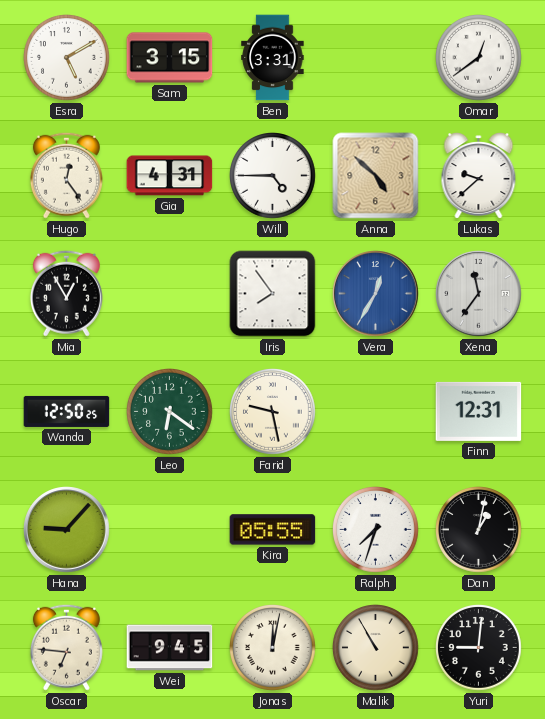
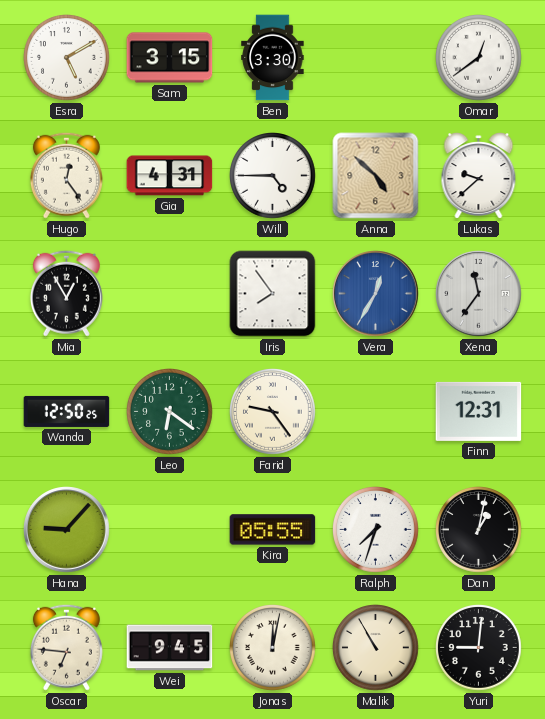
Ben: 3:31 -> 3:30 (273, 58)
Farid: 9:28 -> 9:24 (273, 412)
